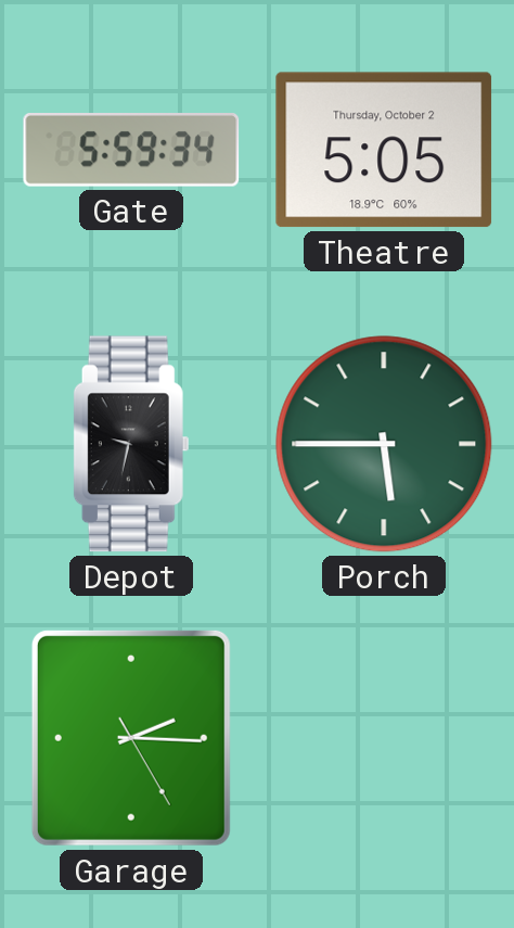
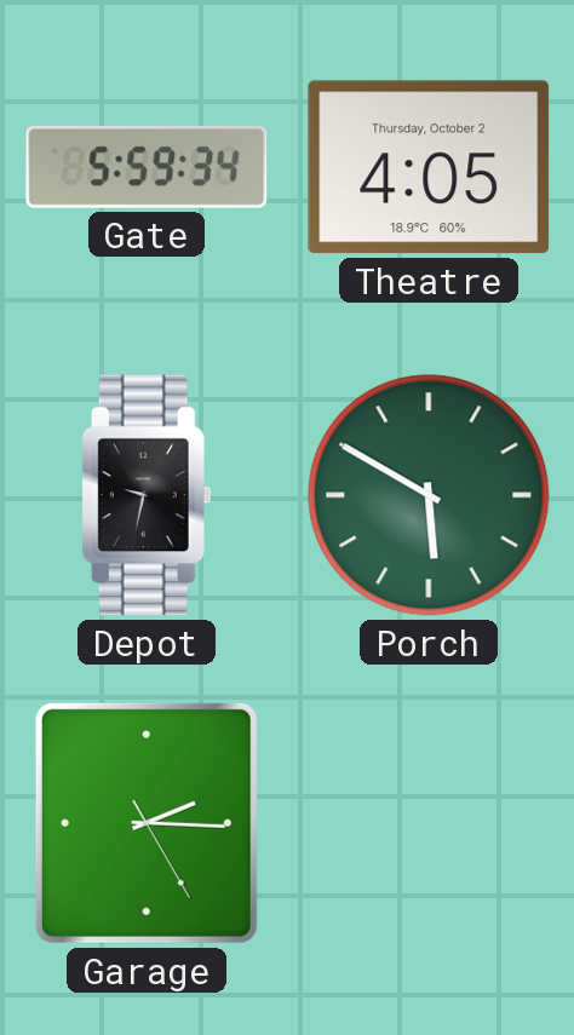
Theatre: 5:05 -> 4:05 (429, 167)
Porch: 5:45 -> 5:50 (429, 495)
